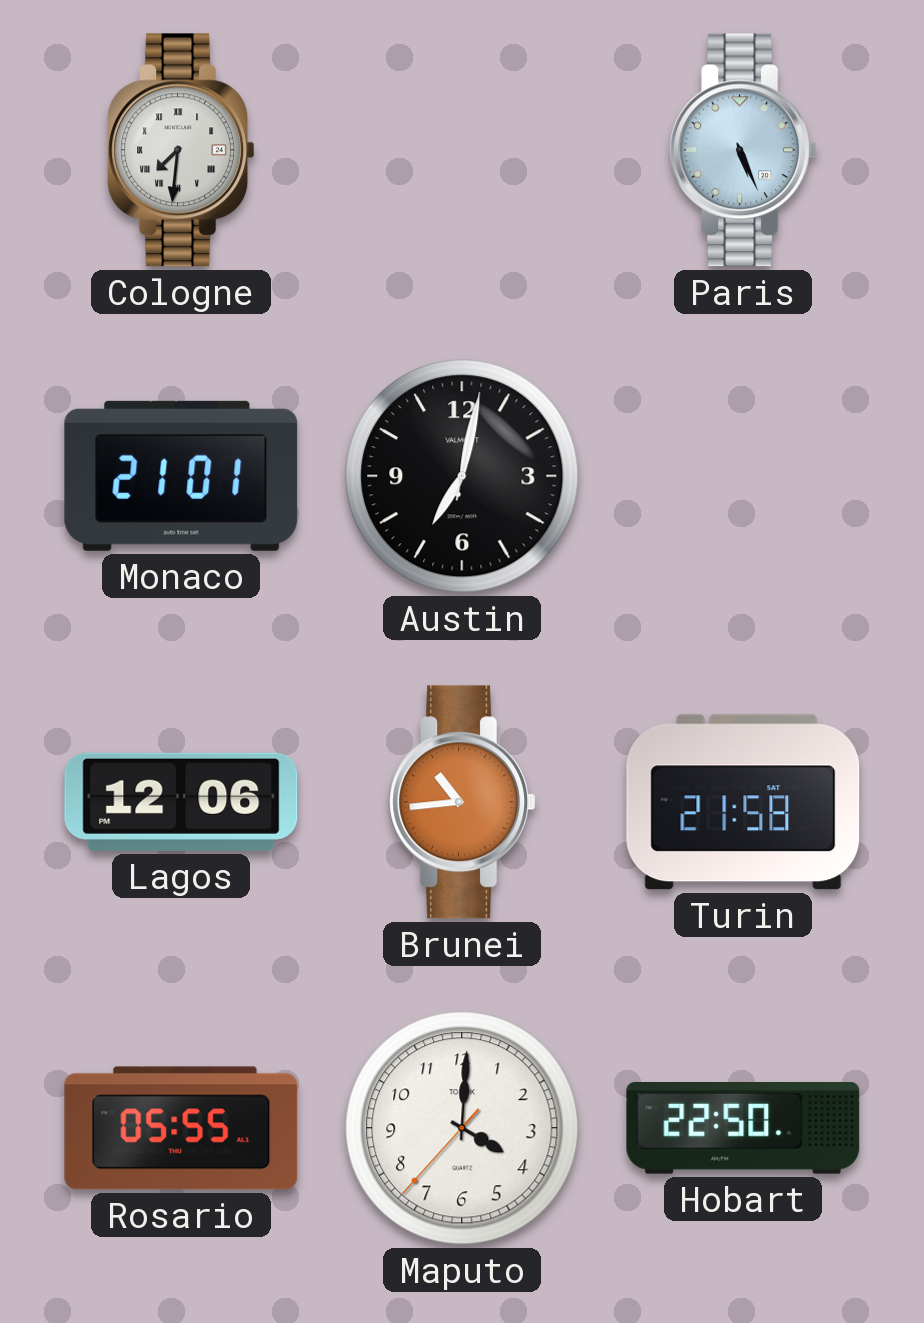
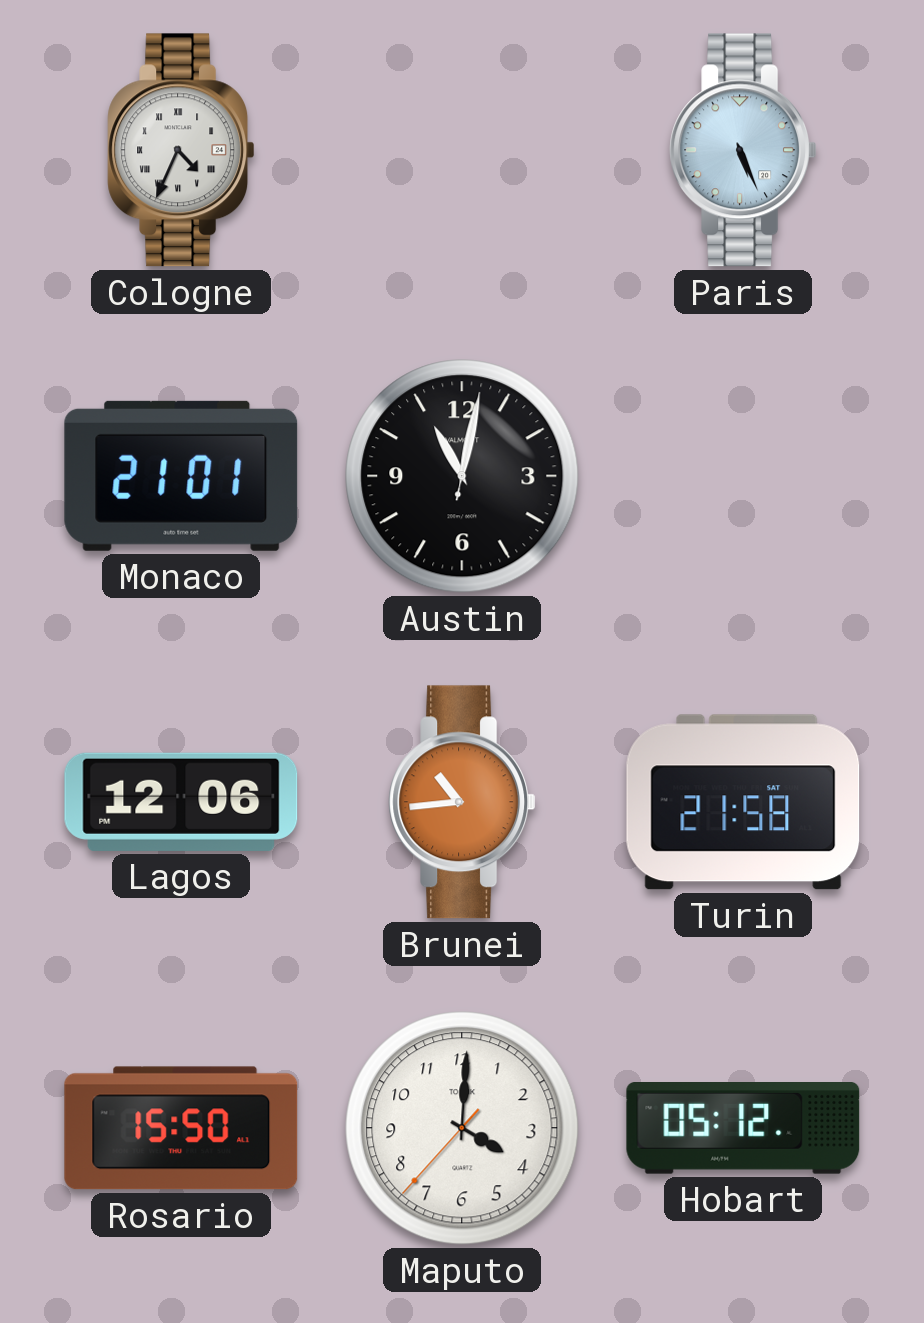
Cologne: 7:31 -> 4:34 (181, 150)
Austin: 7:02 -> 11:02 (462, 476)
Rosario: 05:55 -> 15:50 (181, 1128)
Hobart: 22:50 -> 05:12 (743, 1129)
